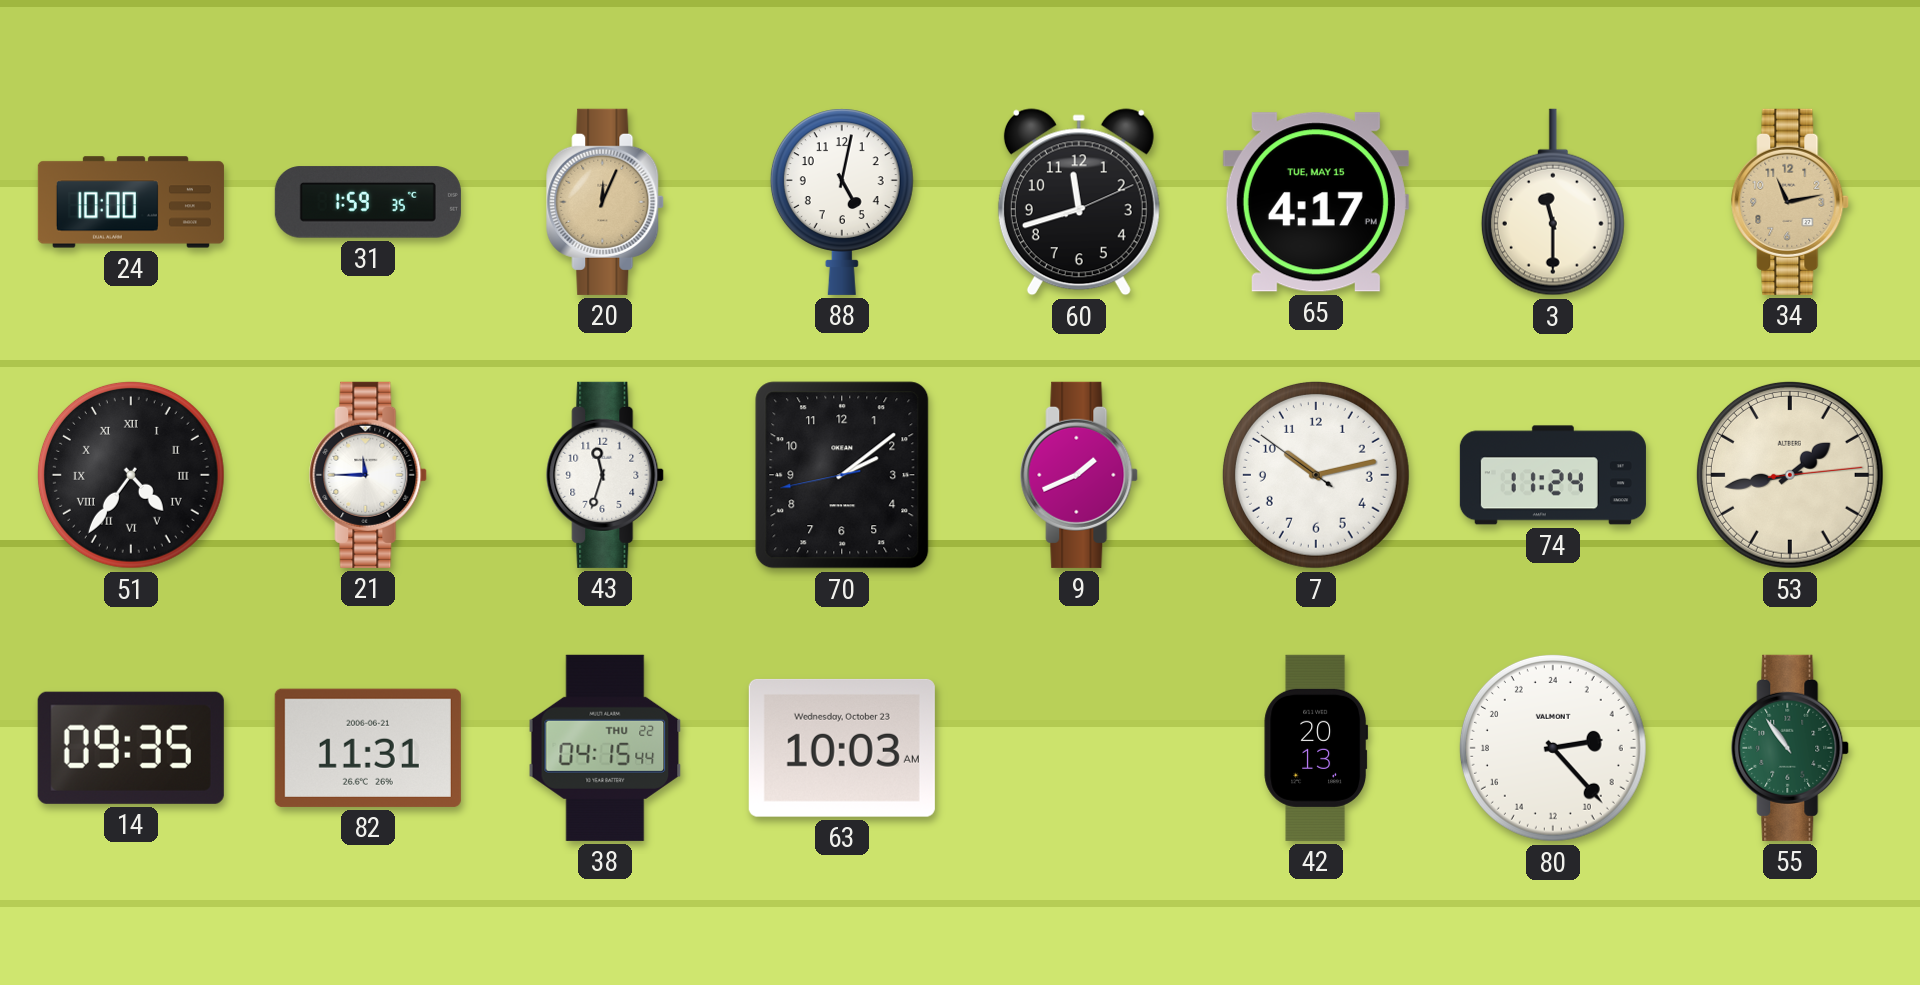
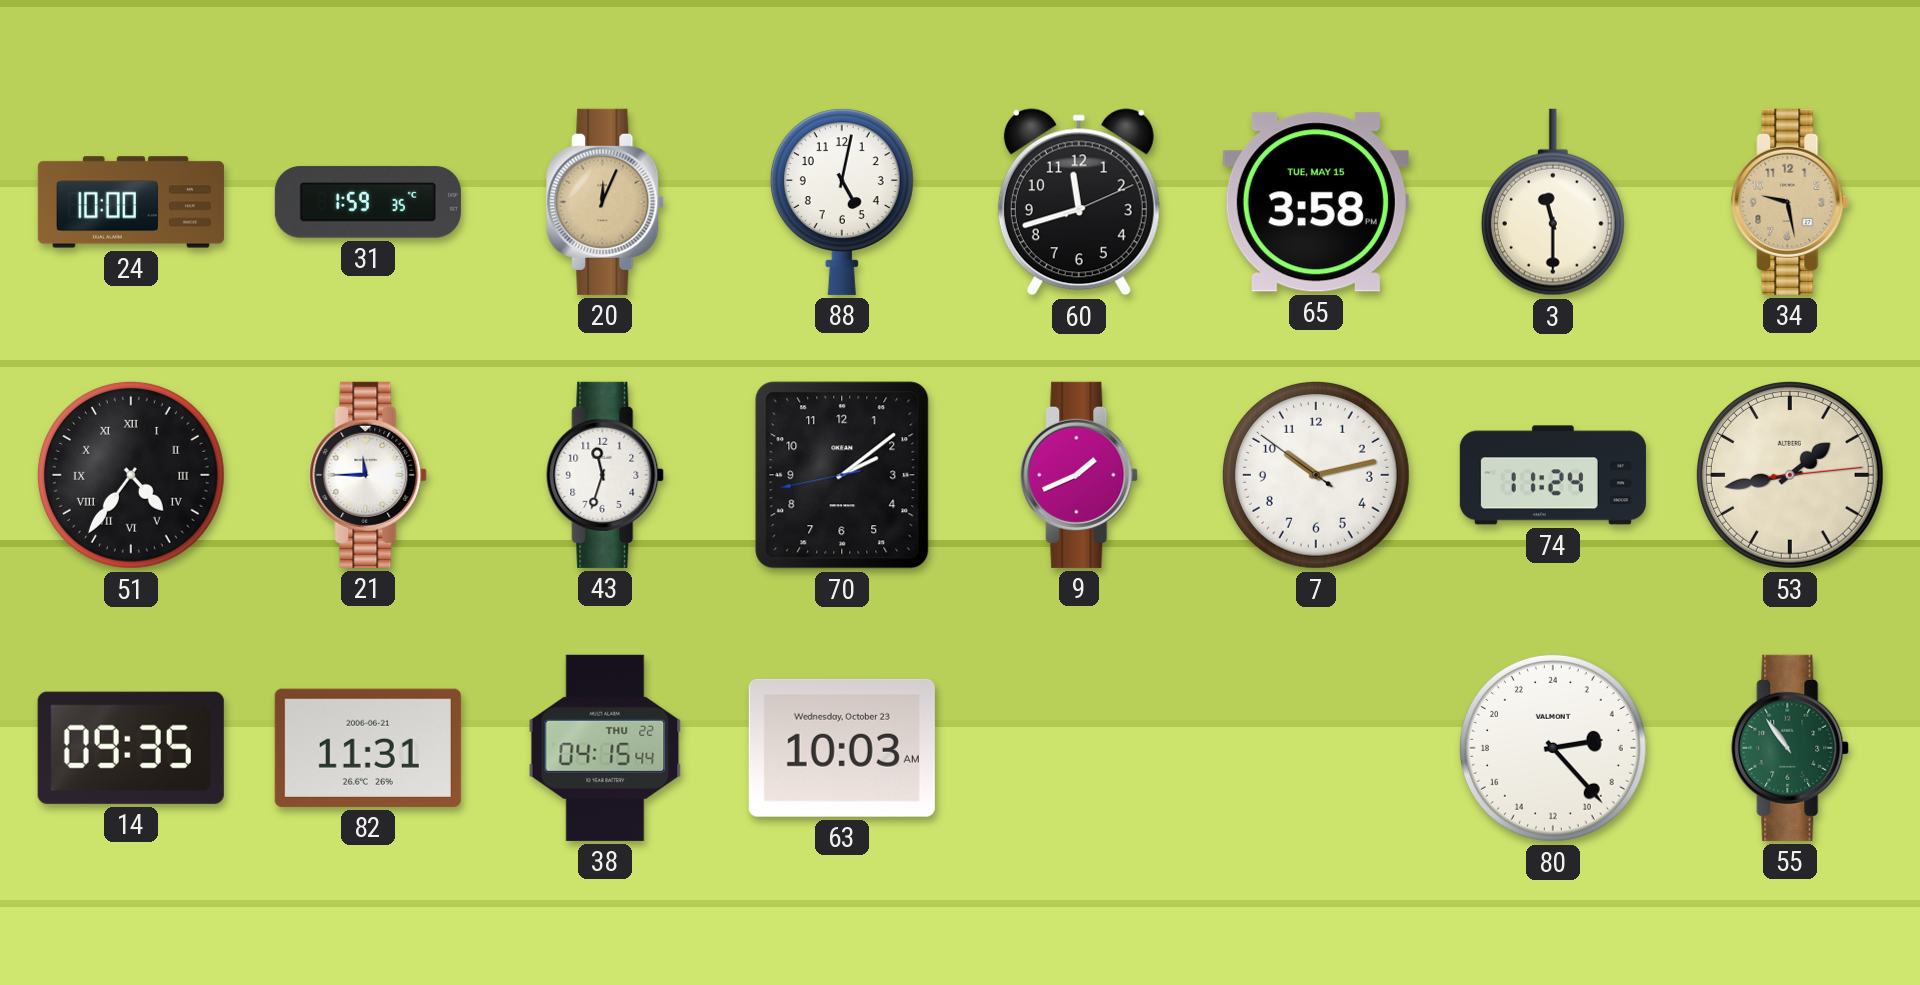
65: 4:17 -> 3:58 (1316, 202)
34: 11:13 -> 9:28 (1791, 202)
42: 20:13 -> none (1316, 748)
